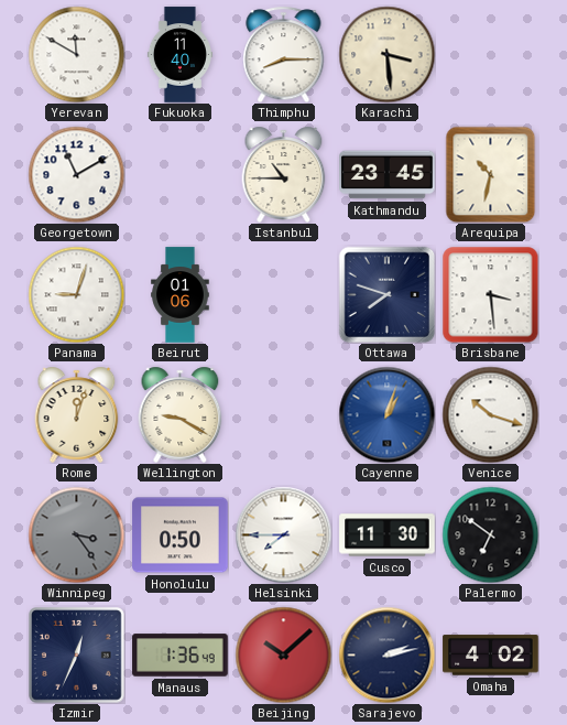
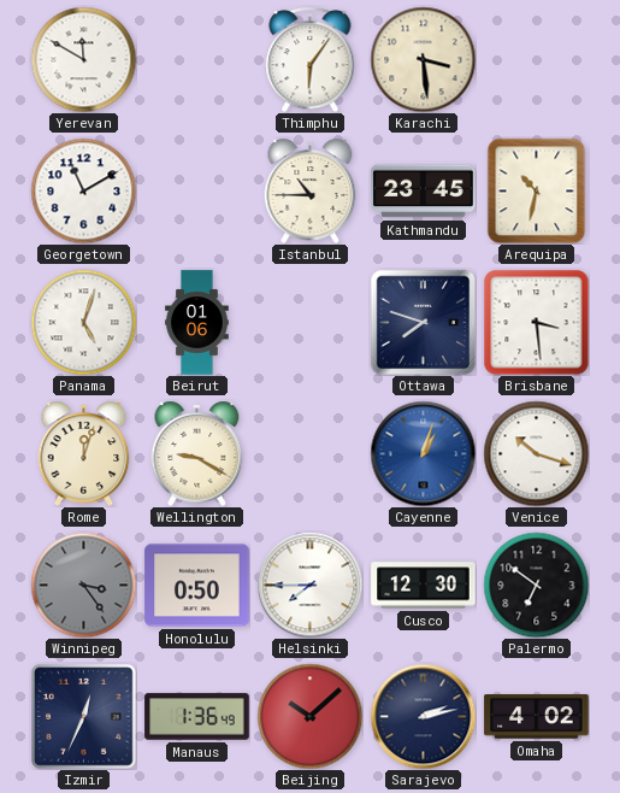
Fukuoka: 11:40 -> none (179, 55)
Thimphu: 8:15 -> 6:06 (311, 59)
Panama: 9:03 -> 5:03 (83, 322)
Cusco: 11:30 -> 12:30 (424, 586)
